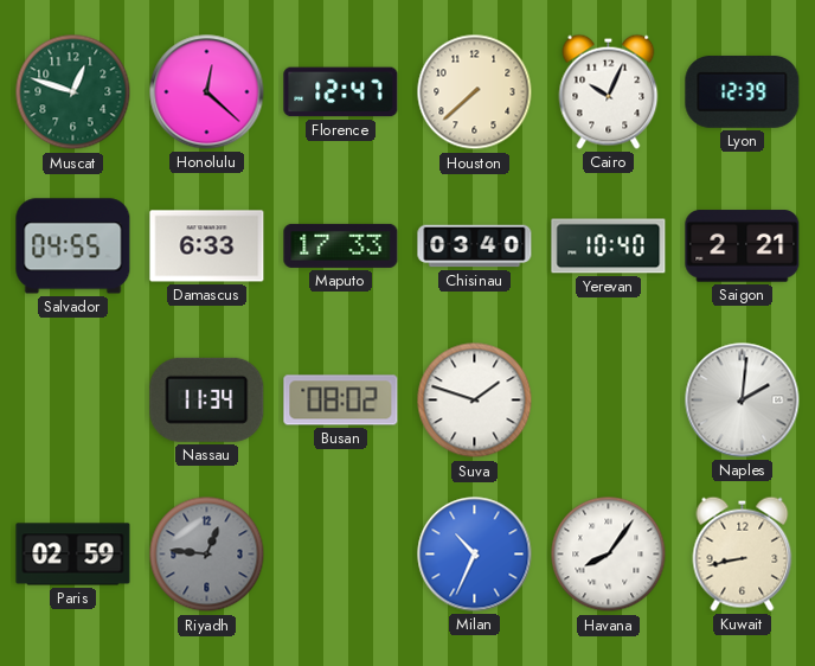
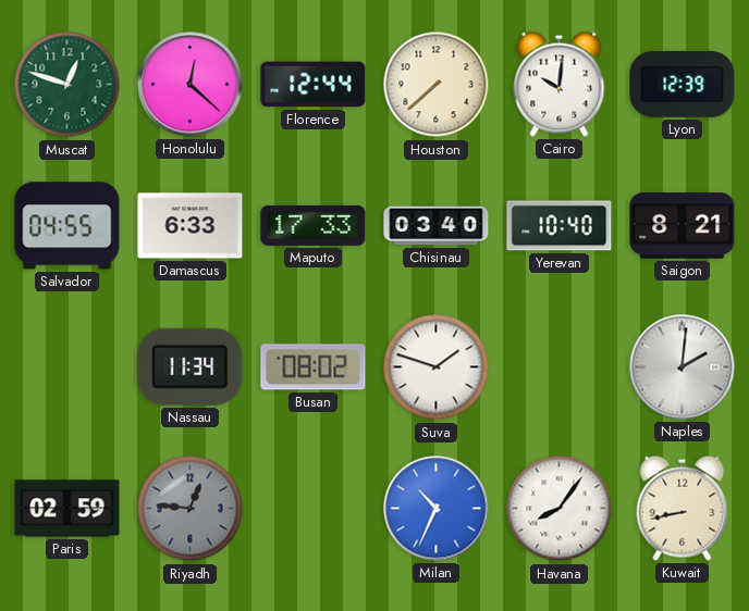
Florence: 12:47 -> 12:44 (314, 85)
Cairo: 10:04 -> 10:01 (560, 84)
Saigon: 2:21 -> 8:21 (683, 226)
